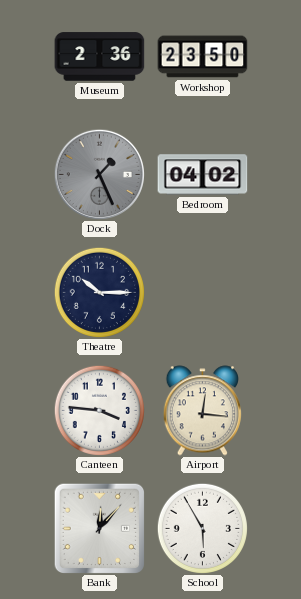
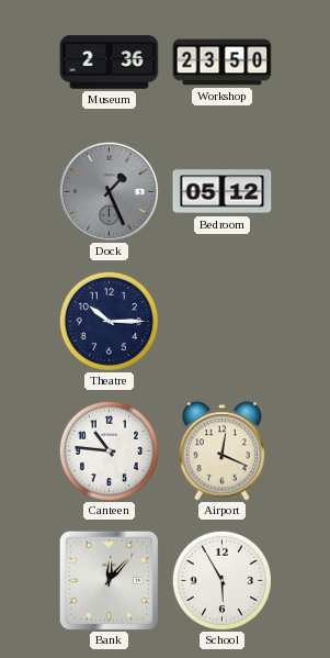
Bedroom: 04:02 -> 05:12 (223, 192)
Canteen: 3:46 -> 10:46 (109, 450)
Airport: 12:16 -> 12:19 (221, 451)
